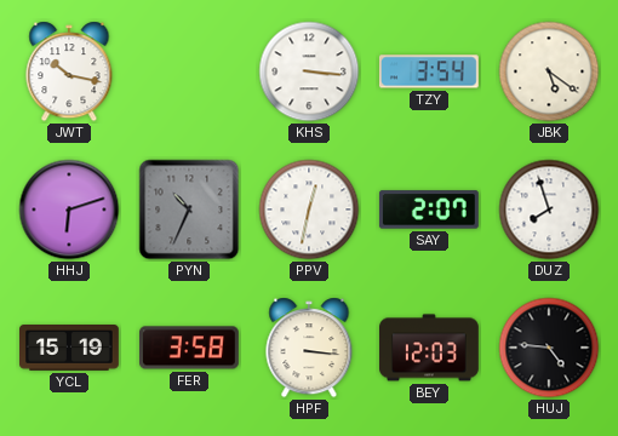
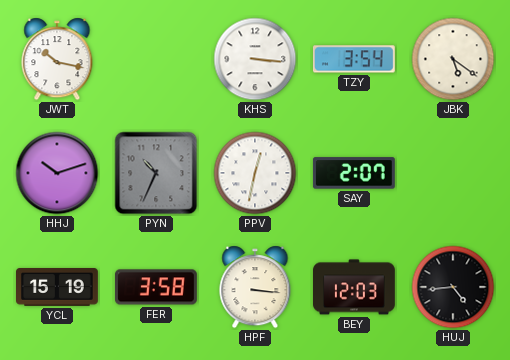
HHJ: 6:12 -> 10:12 (57, 173)
DUZ: 7:57 -> none (549, 210)
HUJ: 4:46 -> 4:44 (453, 287)
